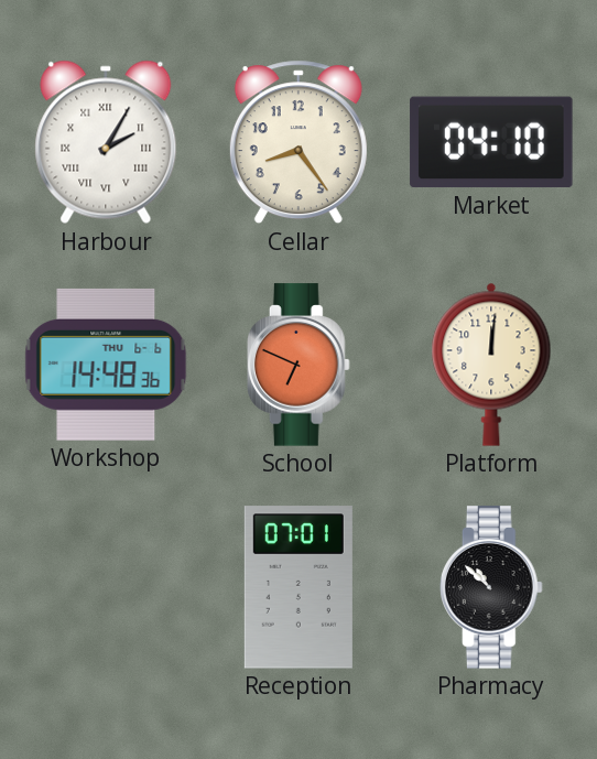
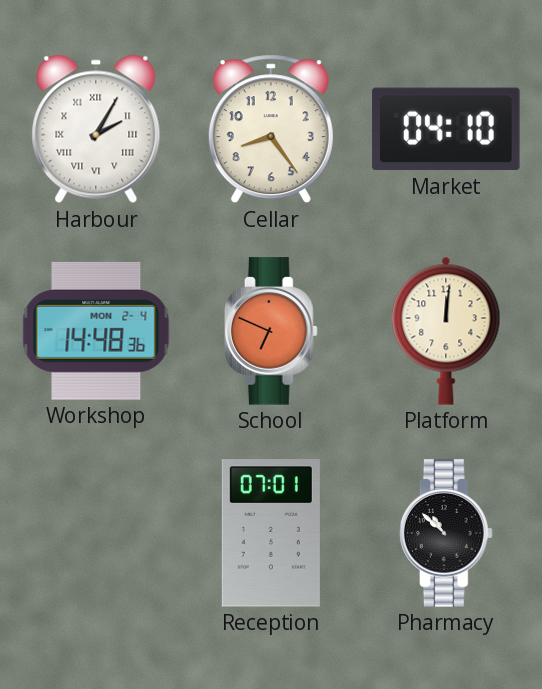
Workshop date: THU 6-6 -> MON 2-4 (96, 331)
